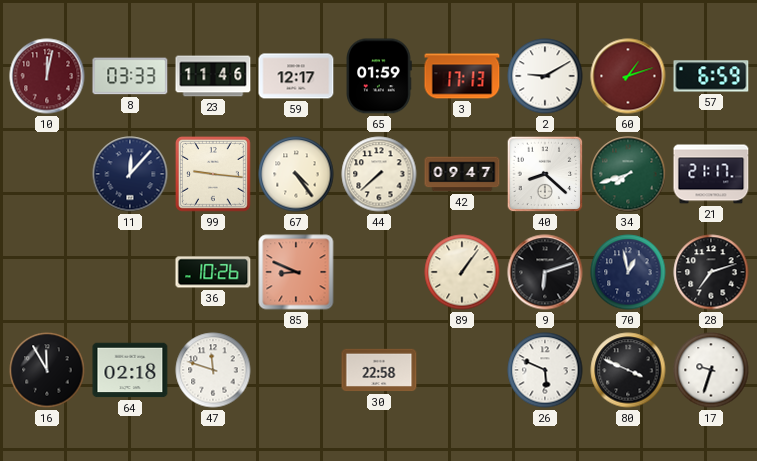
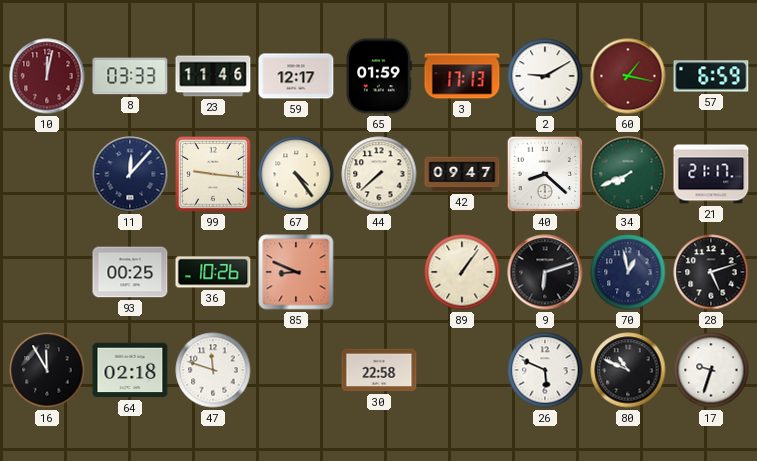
60: 1:12 -> 1:17 (628, 76)
34: 7:42 -> 7:41 (628, 174)
93: none -> 00:25 (130, 272)
28: 7:12 -> 5:12 (711, 272)
80: 3:49 -> 10:49 (628, 370)
